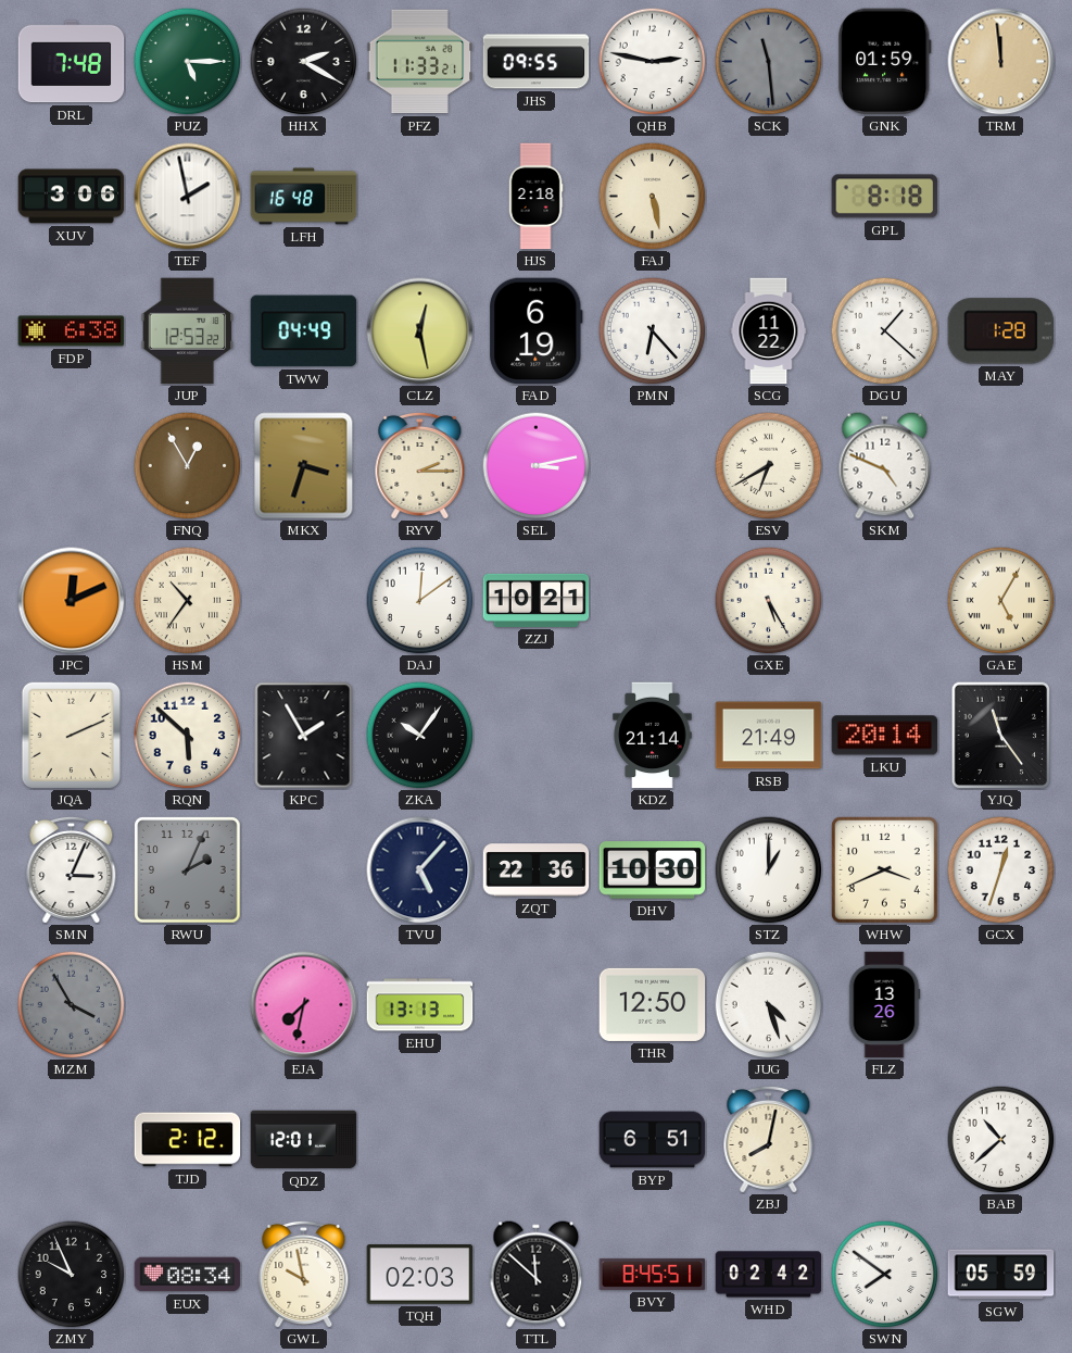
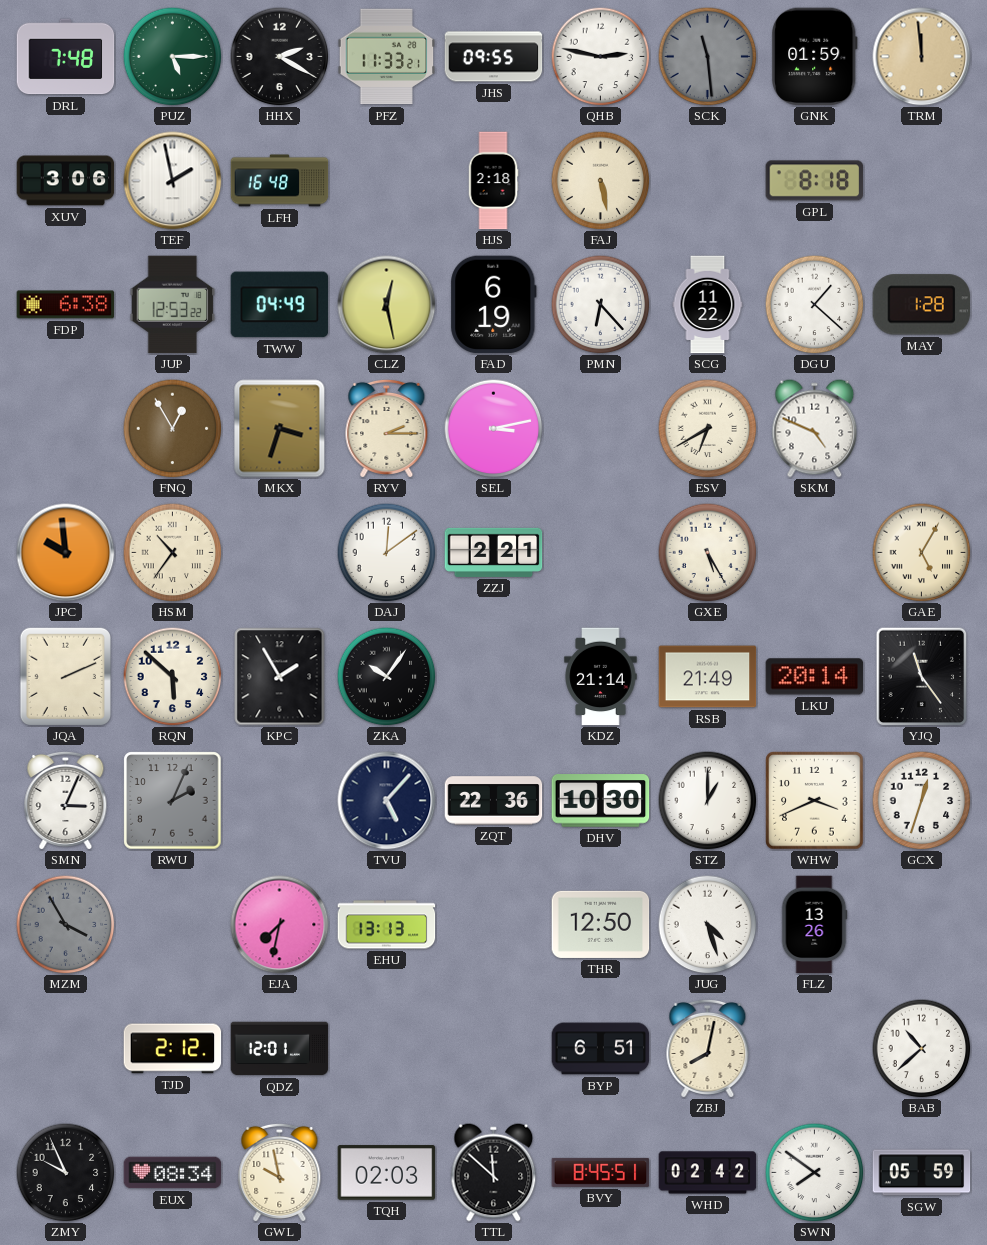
JPC: 12:11 -> 9:59 (66, 553)
ZZJ: 10:21 -> 2:21 (494, 552)
